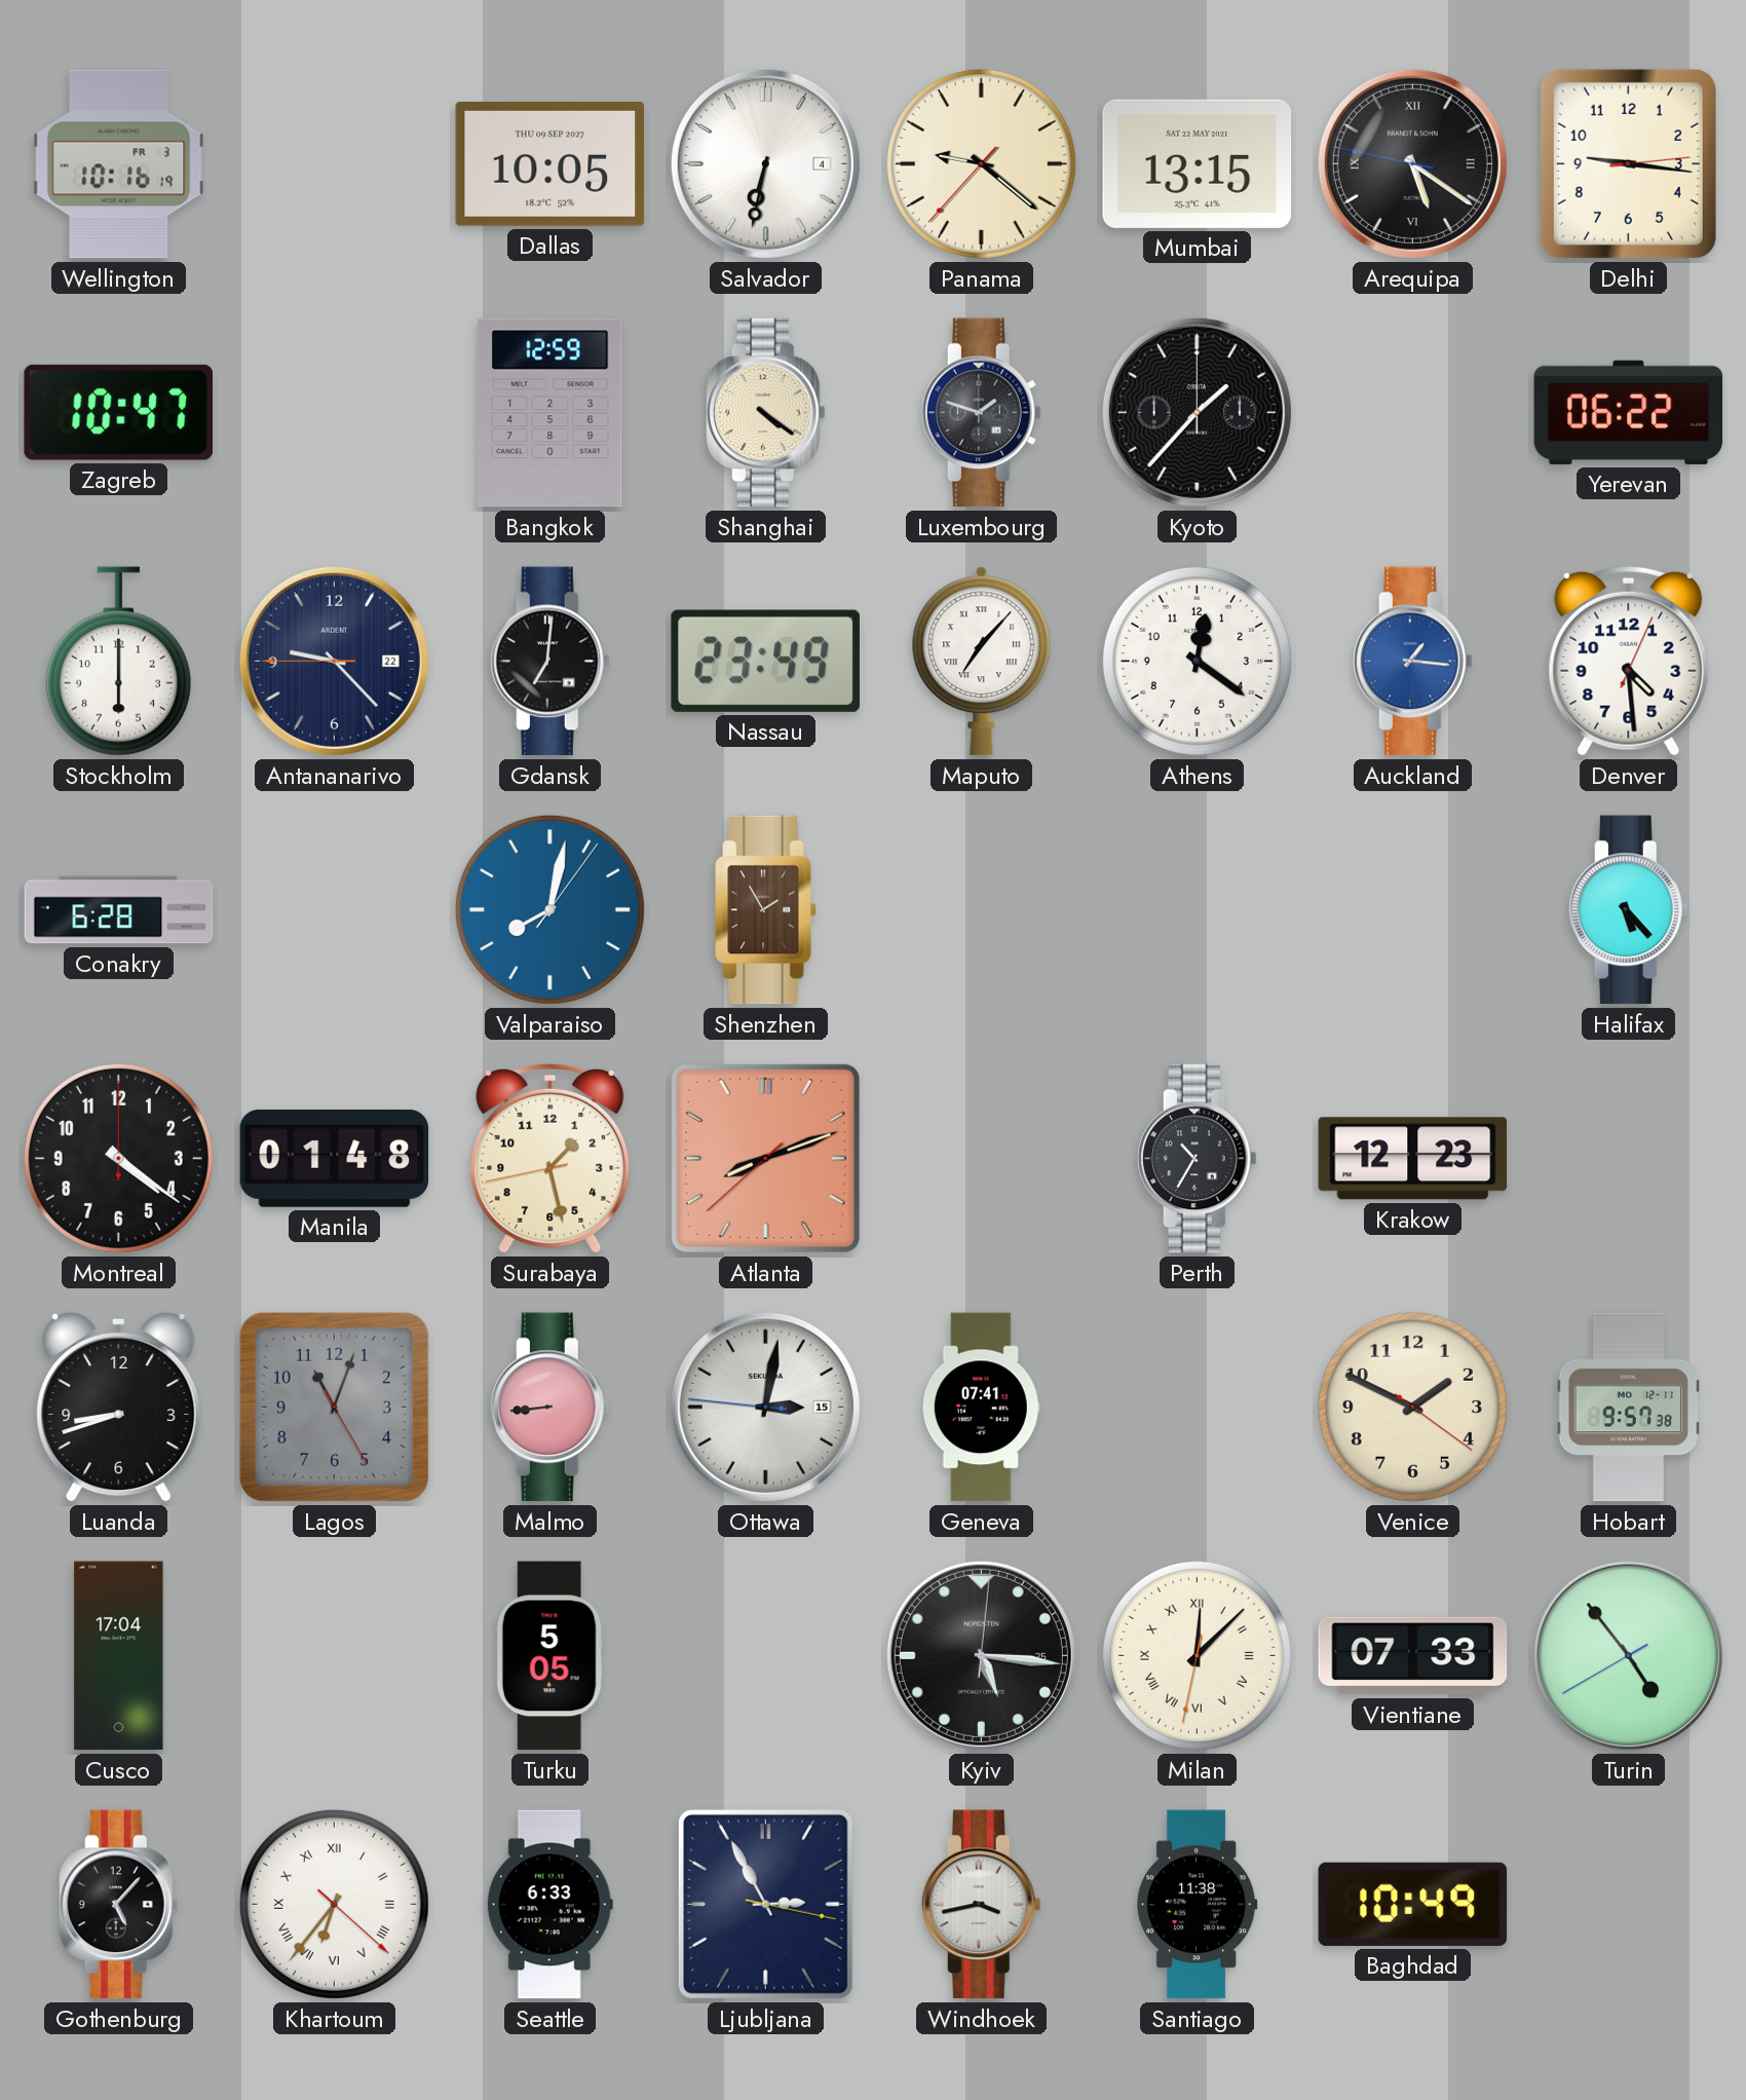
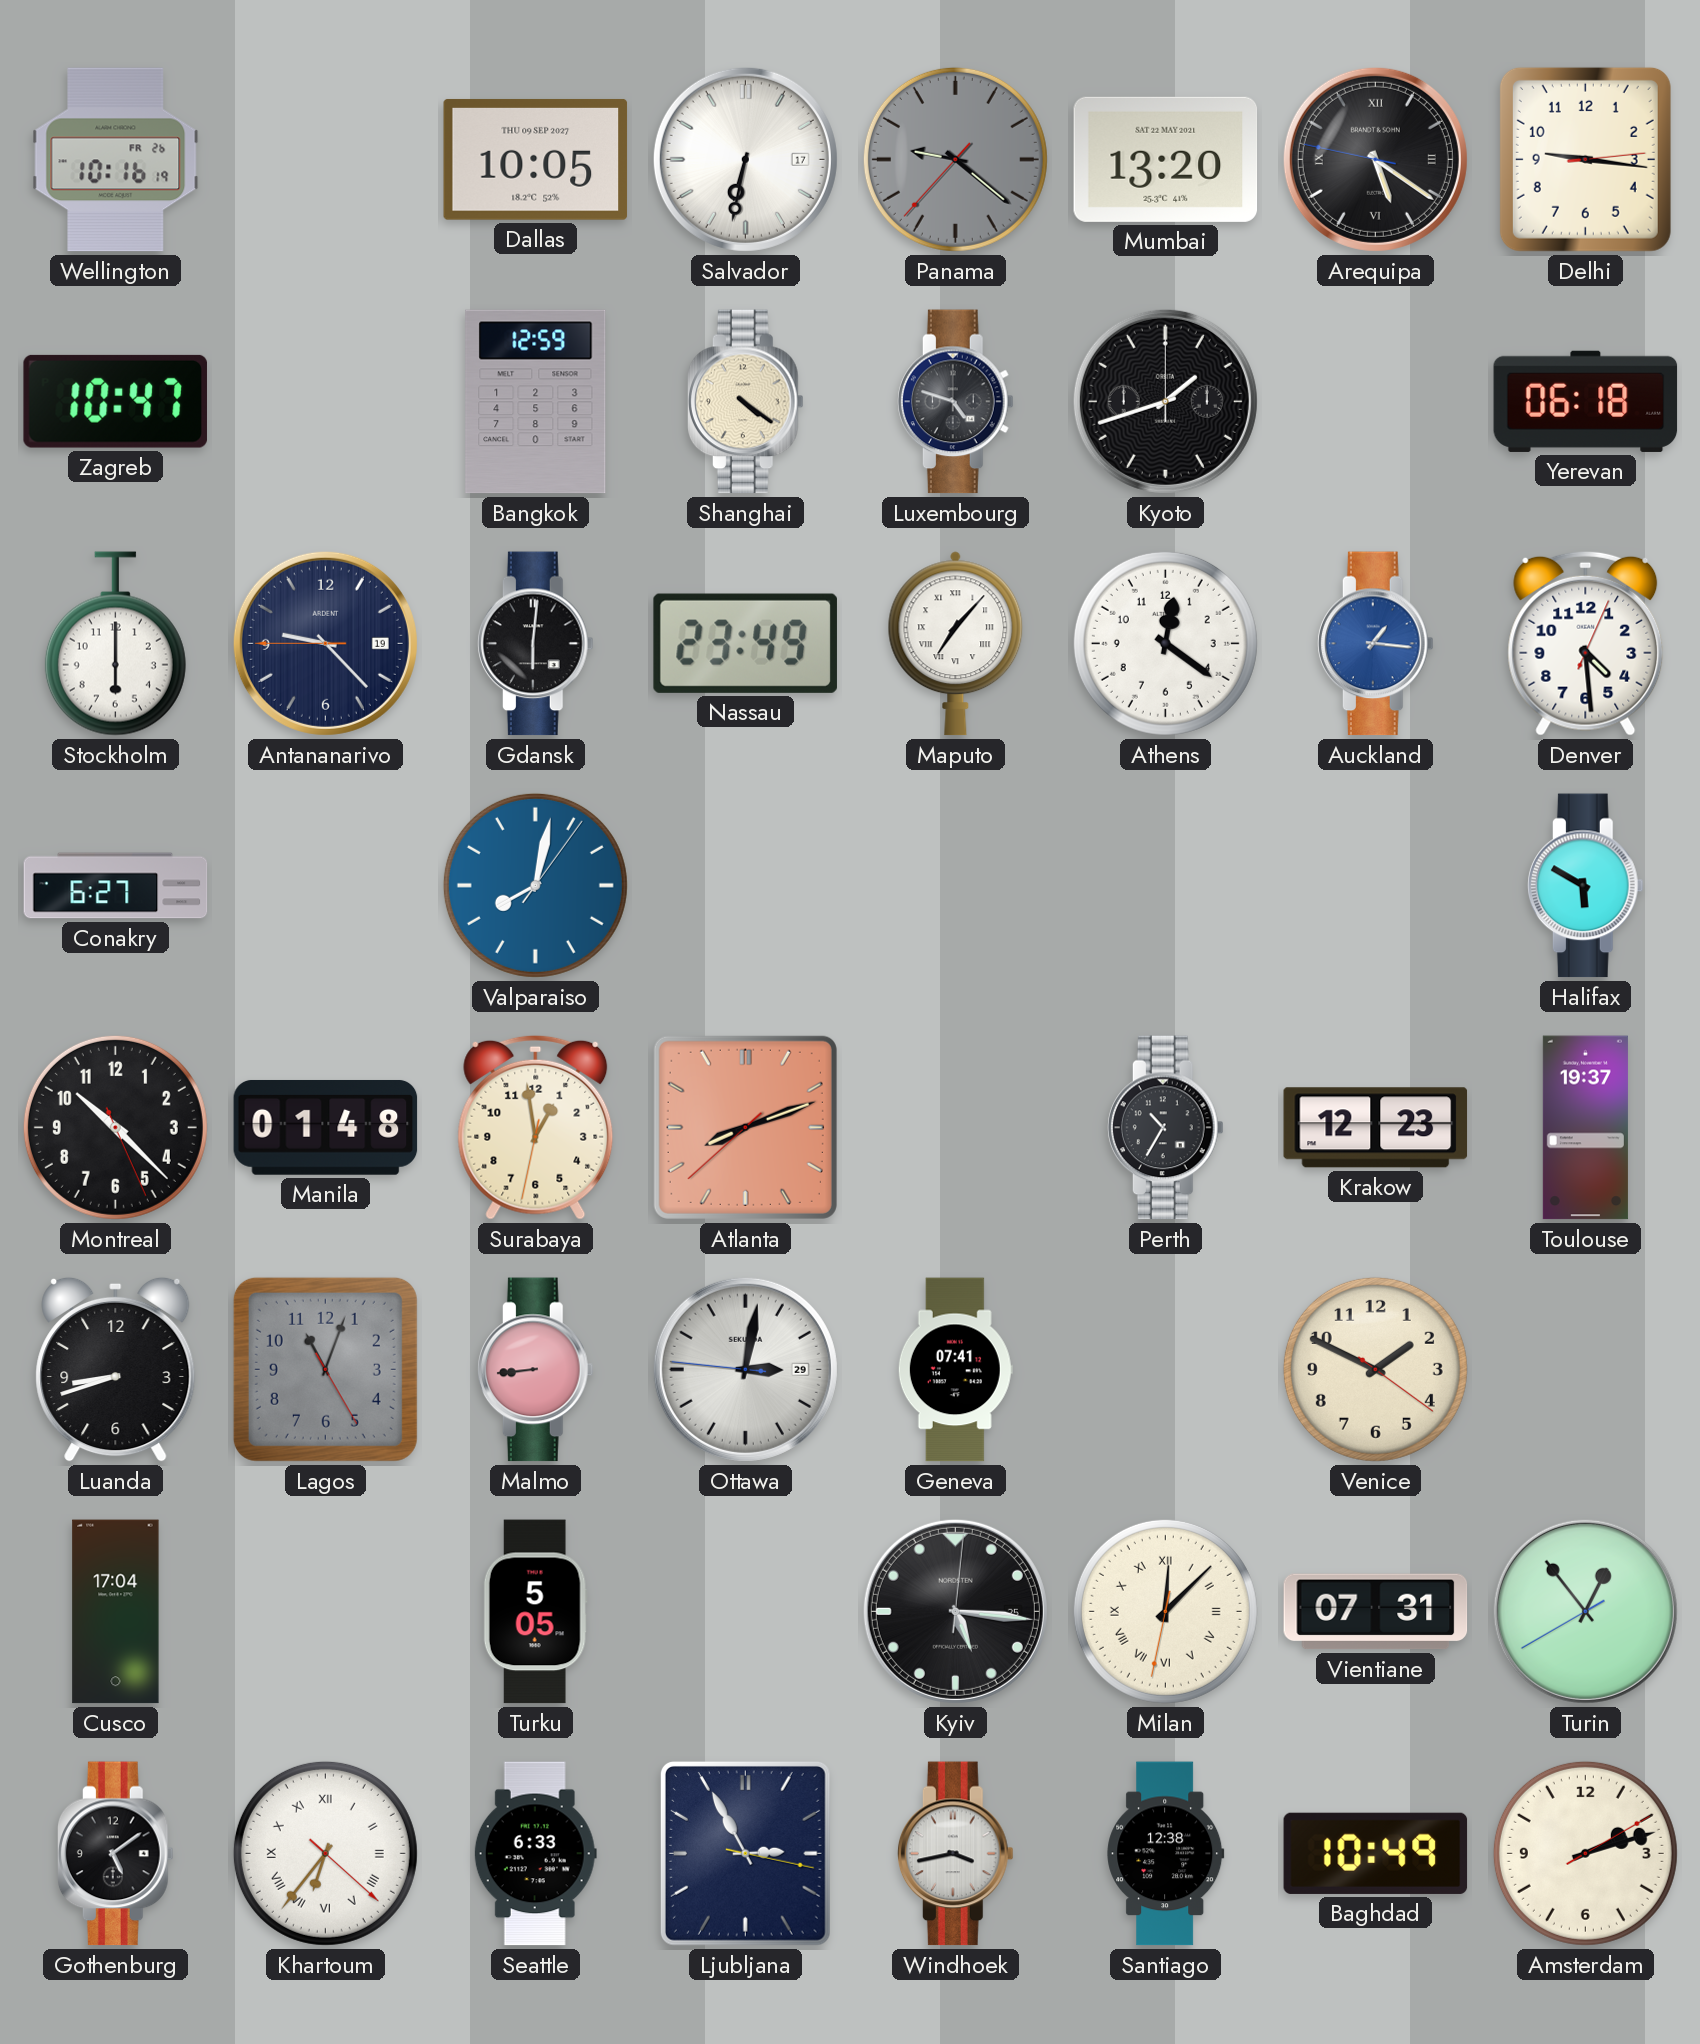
Wellington date: FR 3 -> FR 26 (116, 160)
Salvador date: 4 -> 17 (745, 159)
Panama dial: cream -> grey (955, 159)
Mumbai: 13:15 -> 13:20 (1166, 159)
Luxembourg: 1:48 -> 4:48 (955, 402)
Kyoto: 1:37 -> 1:42 (1165, 401)
Yerevan: 06:22 -> 06:18 (1586, 401)
Antananarivo date: 22 -> 19 (325, 643)
Gdansk: 7:01 -> 6:01 (535, 644)
Conakry: 6:28 -> 6:27 (116, 886)
Shenzhen: 1:55 -> none (766, 910)
Halifax: 5:23 -> 5:50 (1585, 886)
Montreal: 4:21 -> 10:22 (115, 1127)
Surabaya: 1:27 -> 12:58 (536, 1127)
Toulouse: none -> 19:37 (1585, 1128)
Ottawa date: 15 -> 29 (745, 1369)
Hobart: 9:57 -> none (1628, 1408)
Vientiane: 07:33 -> 07:31 (1376, 1612)
Turin: 4:53 -> 12:53 (1585, 1611)
Gothenburg: 5:07 -> 5:09 (115, 1854)
Santiago: 11:38 -> 12:38 (1166, 1854)
Amsterdam: none -> 2:12 (1585, 1853)
